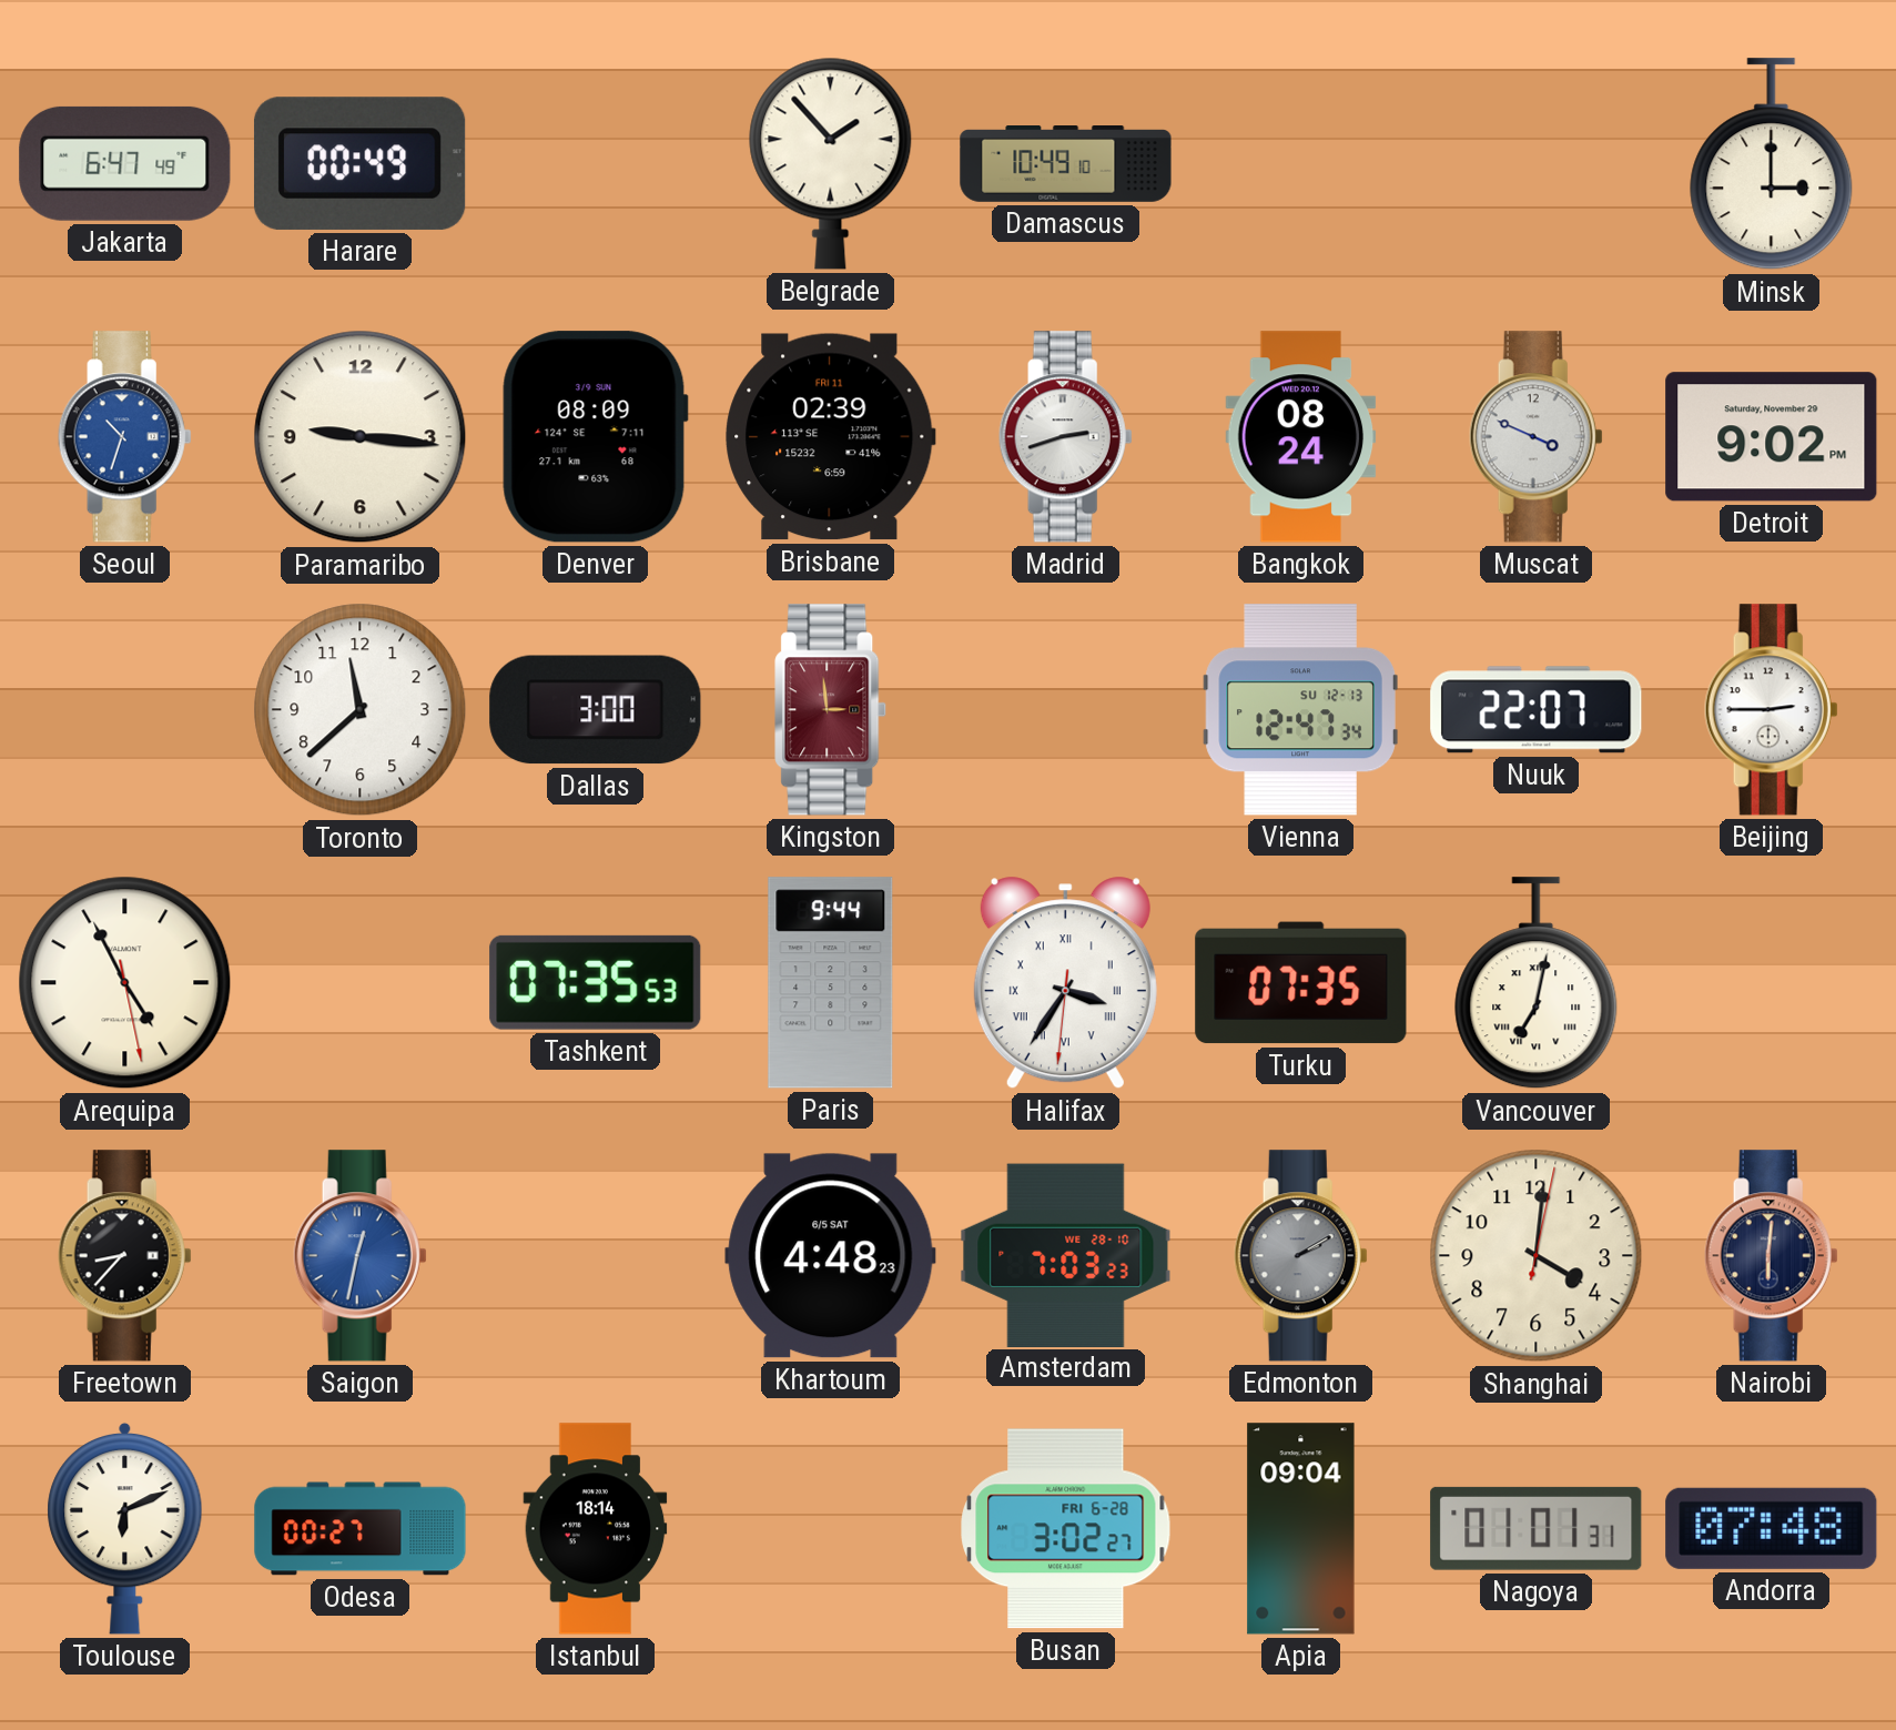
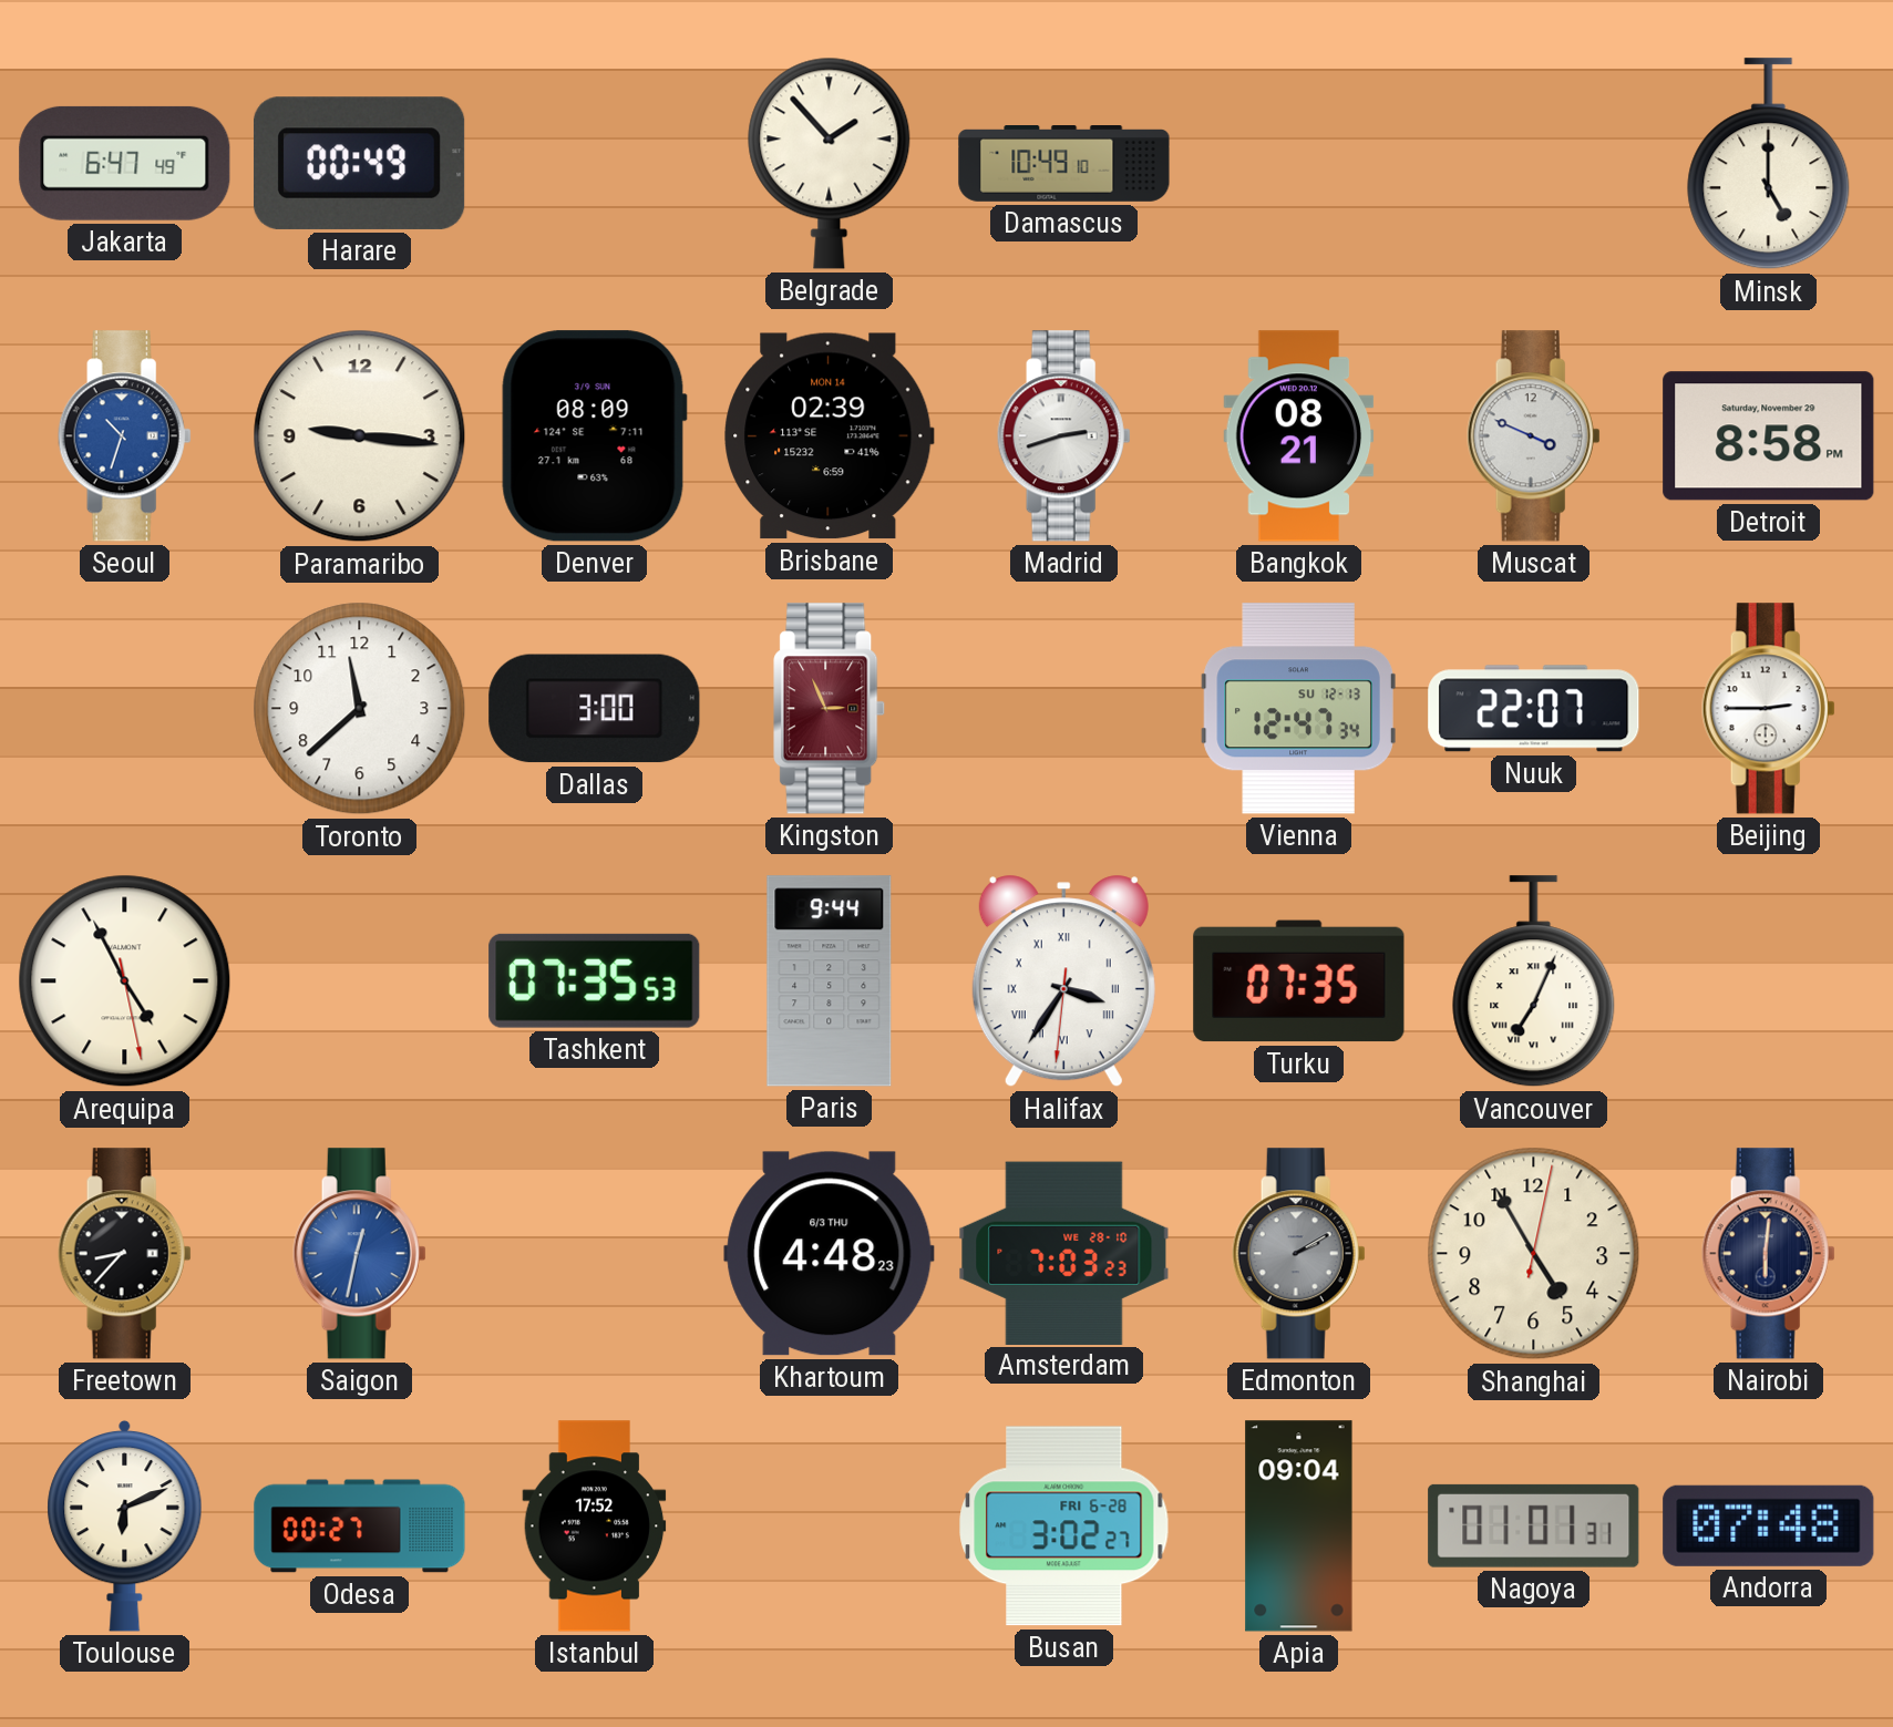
Minsk: 3:00 -> 5:00 (1769, 164)
Brisbane date: FRI 11 -> MON 14 (830, 436)
Bangkok: 08:24 -> 08:21 (1299, 436)
Detroit: 9:02 -> 8:58 (1769, 436)
Kingston: 2:59 -> 2:56 (830, 709)
Vancouver: 7:02 -> 7:04 (1534, 981)
Khartoum date: 6/5 SAT -> 6/3 THU (830, 1254)
Shanghai: 4:01 -> 4:55 (1534, 1254)
Istanbul: 18:14 -> 17:52 (595, 1526)
